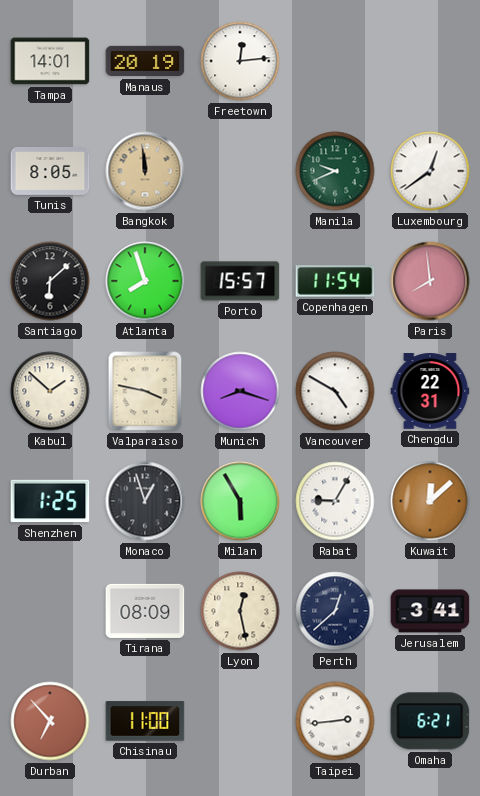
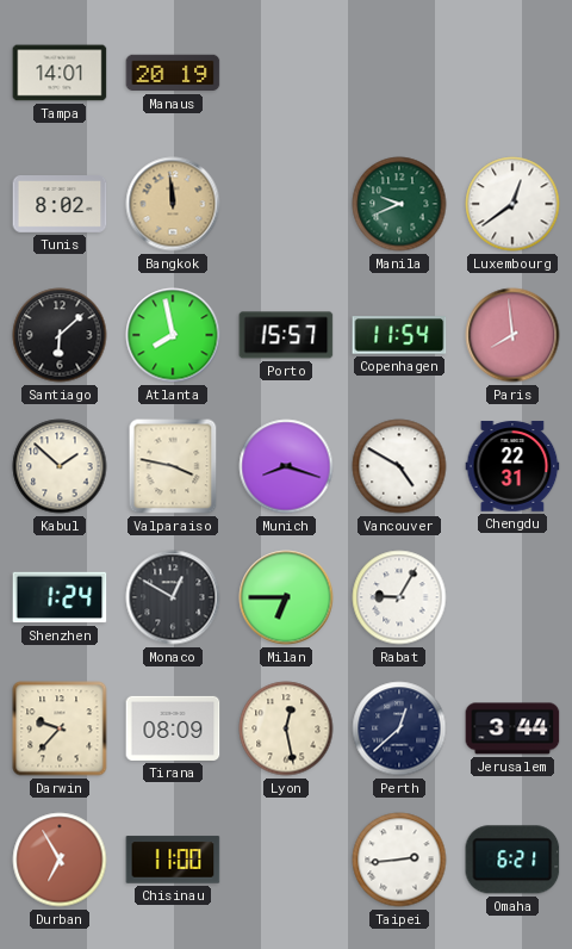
Freetown: 12:14 -> none (240, 61)
Tunis: 8:05 -> 8:02 (60, 205)
Atlanta: 7:57 -> 7:58 (173, 335)
Shenzhen: 1:25 -> 1:24 (60, 597)
Monaco: 12:57 -> 12:50 (173, 597)
Milan: 5:55 -> 6:45 (286, 597)
Kuwait: 12:08 -> none (430, 501)
Darwin: none -> 9:37 (60, 728)
Jerusalem: 3:41 -> 3:44 (512, 728)
Durban: 6:53 -> 6:55 (60, 860)
